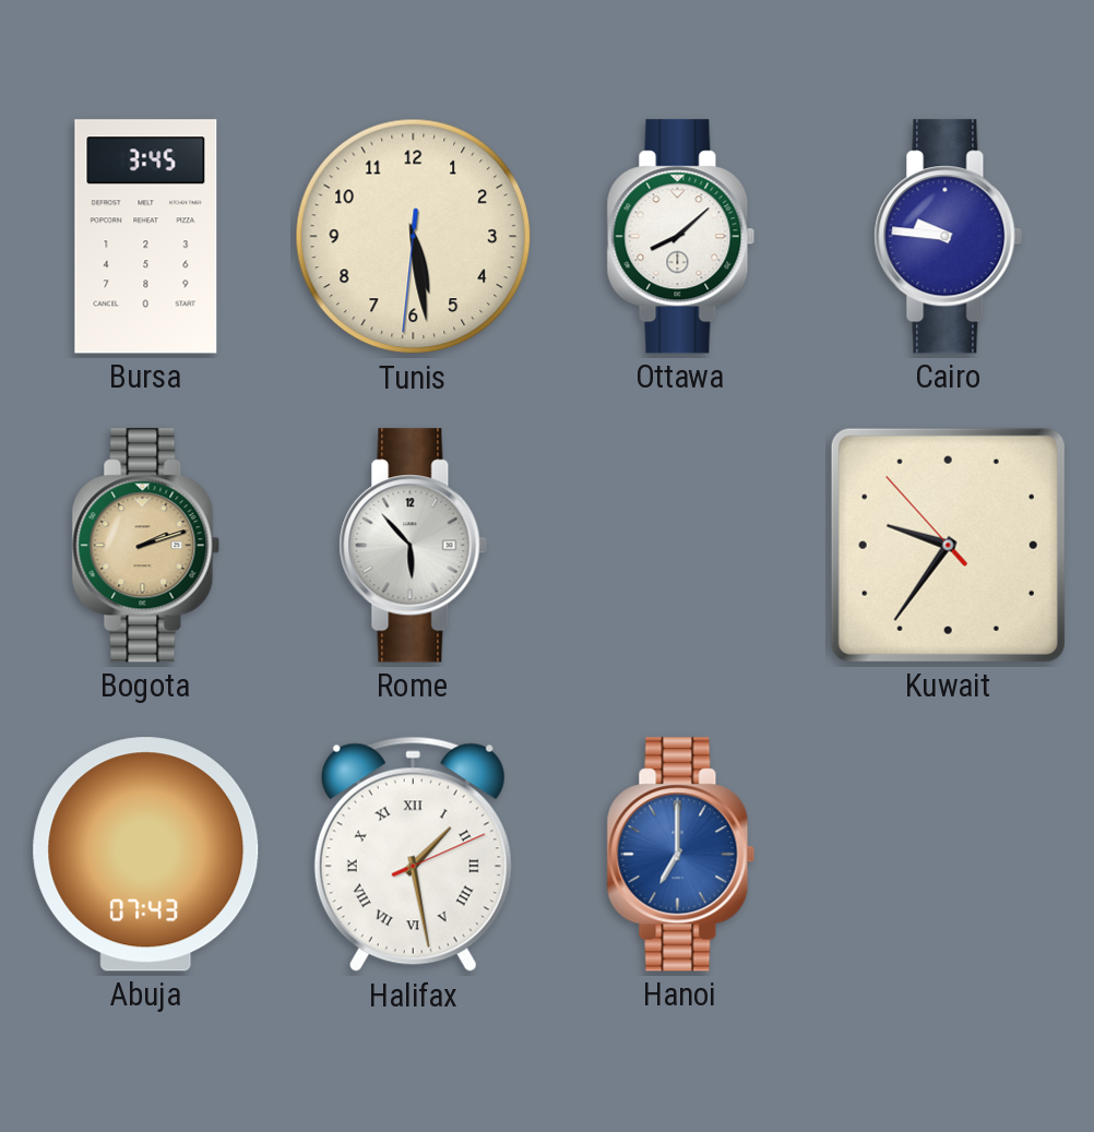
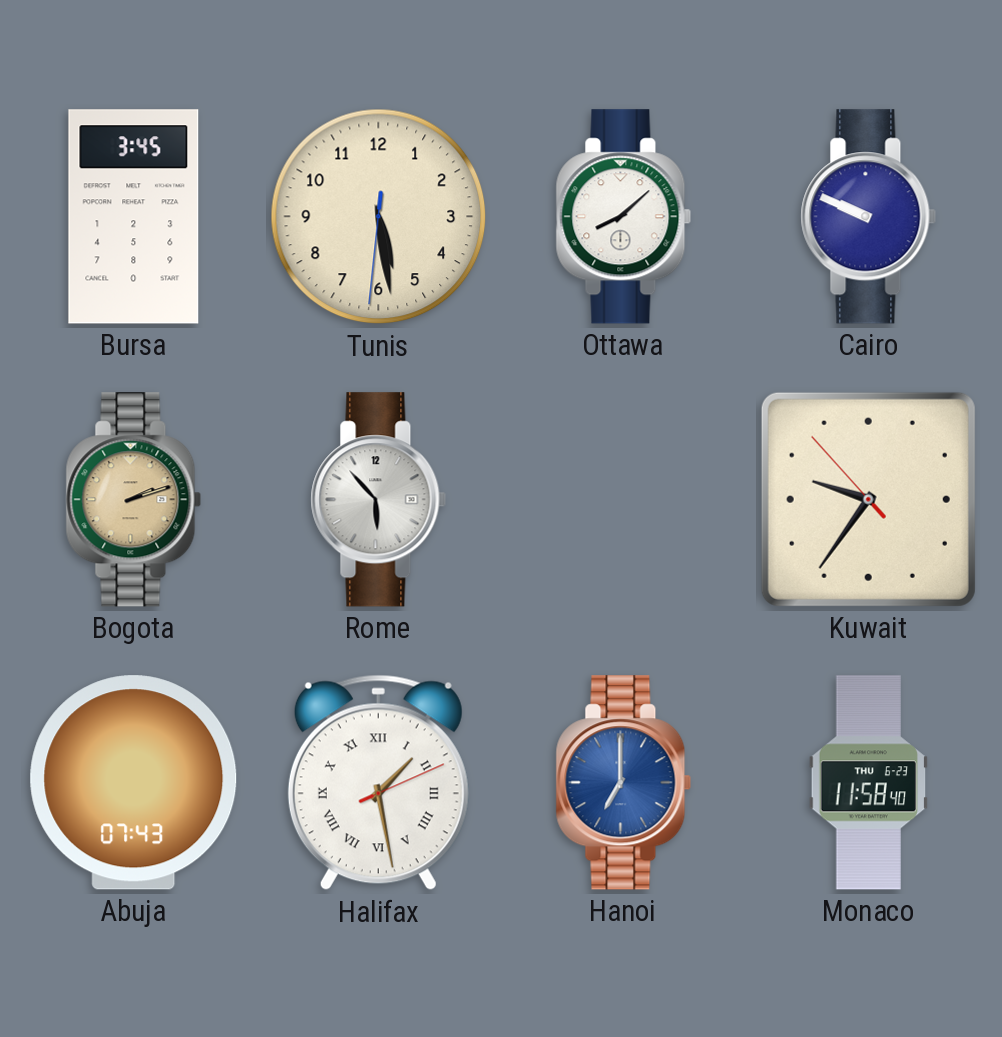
Cairo: 9:46 -> 9:49 (869, 217)
Monaco: none -> 11:58 (869, 783)
